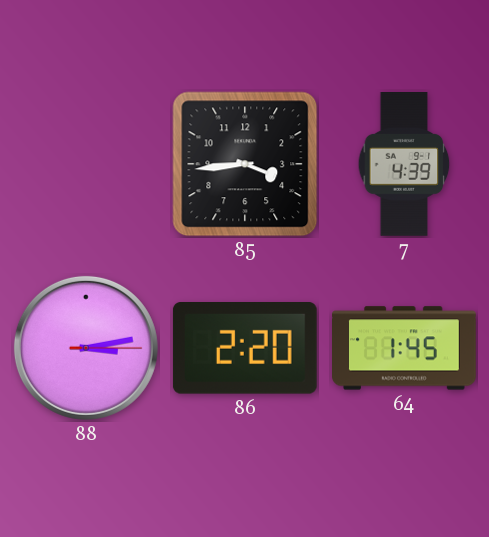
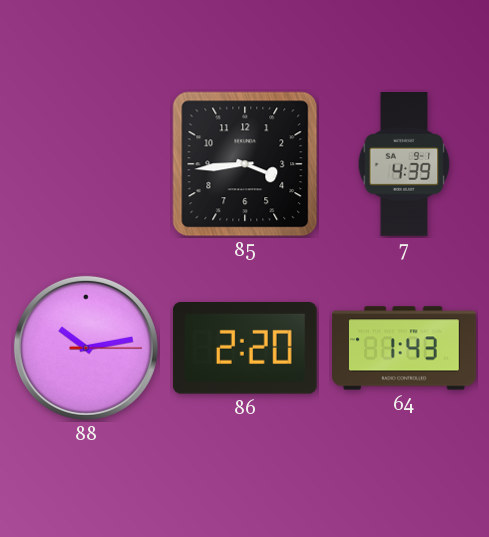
88: 3:13 -> 10:13 (86, 348)
64: 1:45 -> 1:43 (405, 348)
